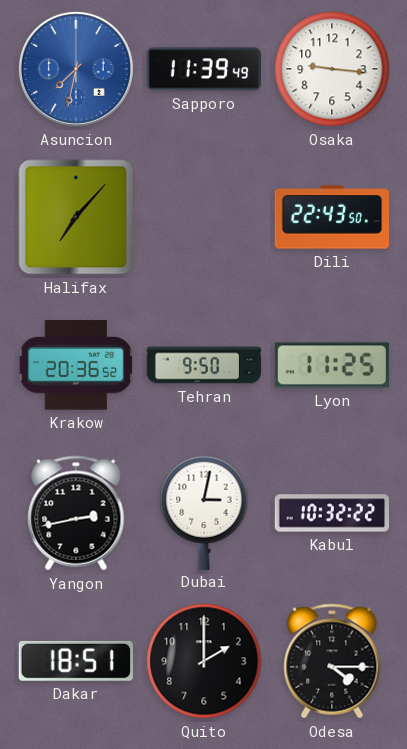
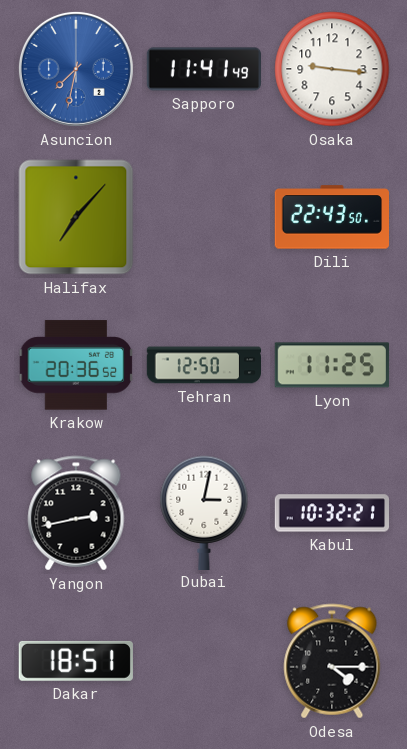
Sapporo: 11:39 -> 11:41 (203, 69)
Tehran: 9:50 -> 12:50 (203, 365)
Kabul: 10:32:22 -> 10:32:21 (331, 513)
Quito: 2:00 -> none (204, 661)
